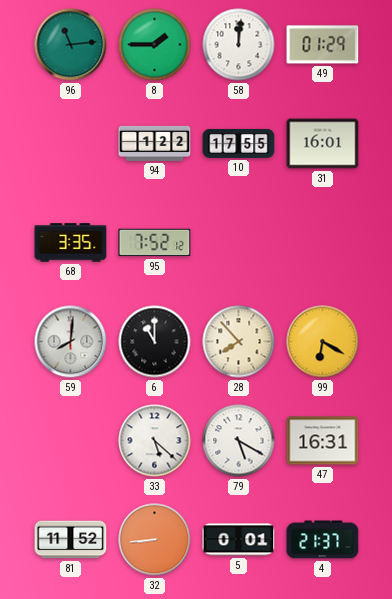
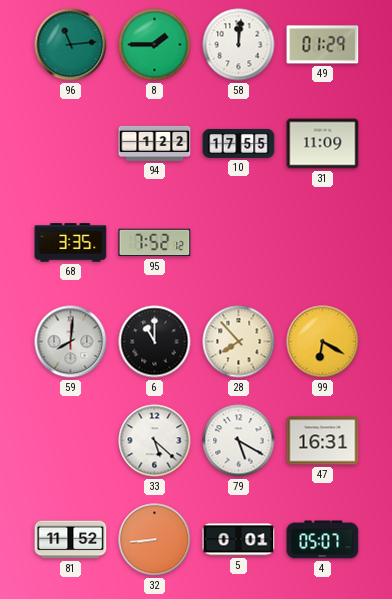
31: 16:01 -> 11:09 (323, 144)
4: 21:37 -> 05:07 (323, 540)
